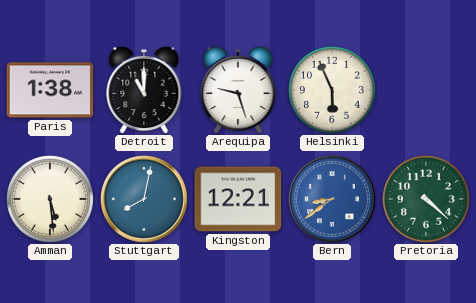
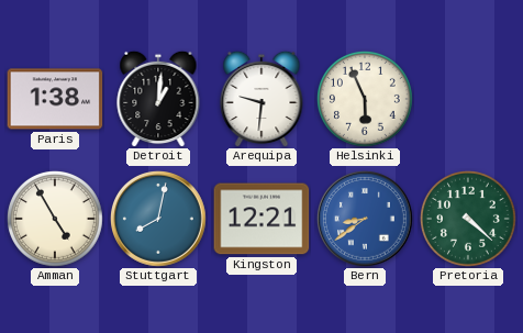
Detroit: 11:00 -> 1:01 (158, 99)
Arequipa: 9:27 -> 9:31 (261, 99)
Amman: 5:29 -> 4:55 (55, 219)
